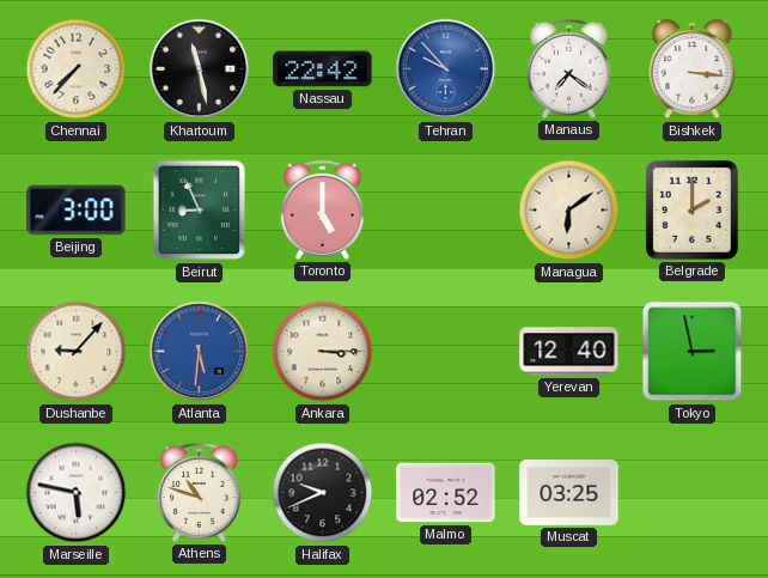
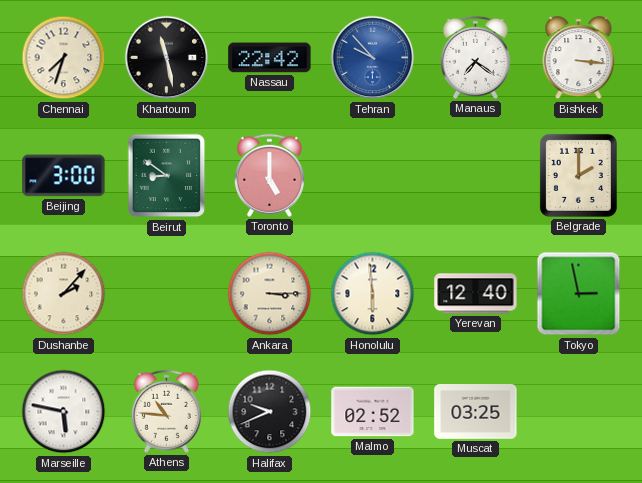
Chennai: 7:37 -> 7:33 (64, 58)
Beirut: 8:56 -> 8:51 (167, 176)
Managua: 6:09 -> none (569, 211)
Dushanbe: 9:07 -> 2:07 (64, 294)
Atlanta: 5:31 -> none (200, 352)
Honolulu: none -> 5:59 (373, 294)
Athens: 10:48 -> 10:46 (166, 411)
